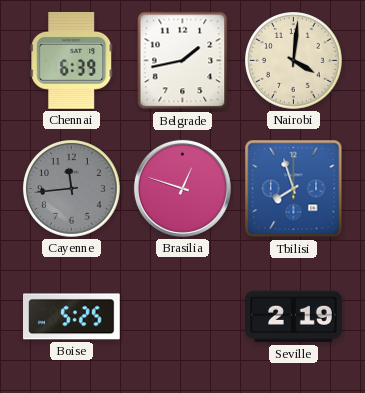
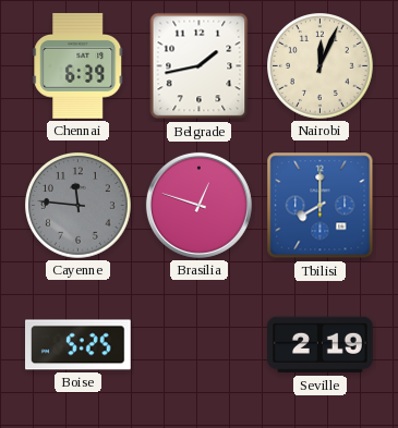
Nairobi: 4:01 -> 12:04 (321, 66)
Cayenne: 11:44 -> 11:46 (79, 206)
Tbilisi: 7:57 -> 8:00 (321, 206)
